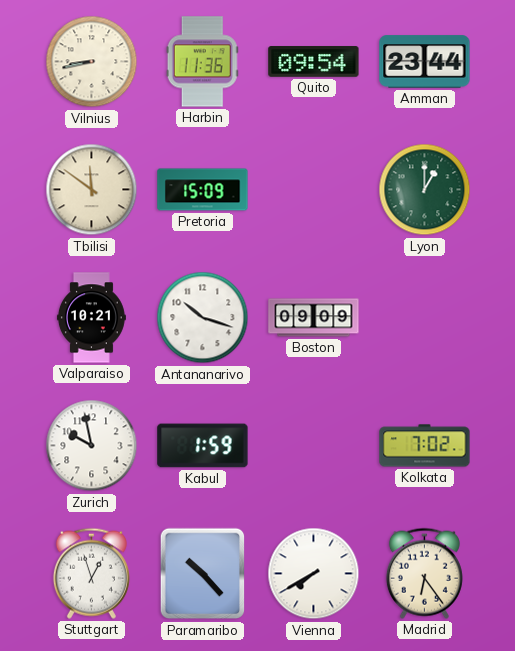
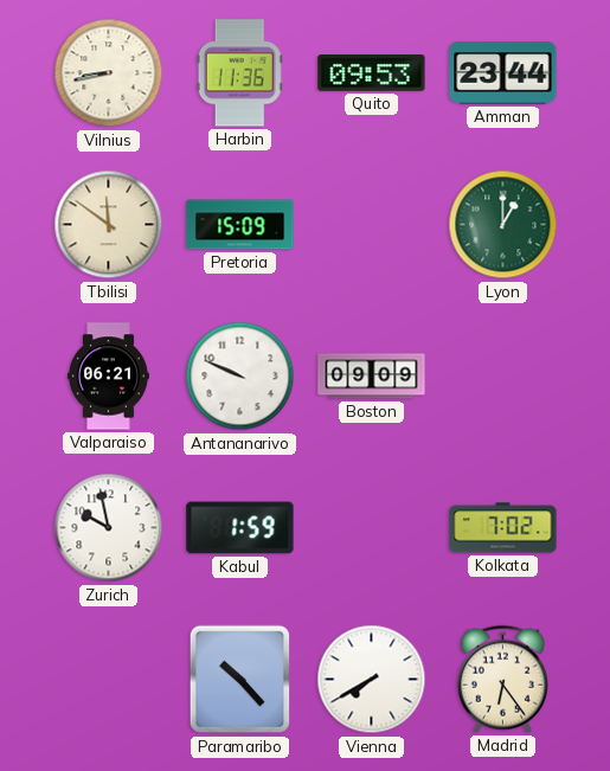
Quito: 09:54 -> 09:53 (372, 73)
Valparaiso: 10:21 -> 06:21 (108, 377)
Antananarivo: 10:18 -> 9:49 (240, 377)
Stuttgart: 12:57 -> none (91, 573)
